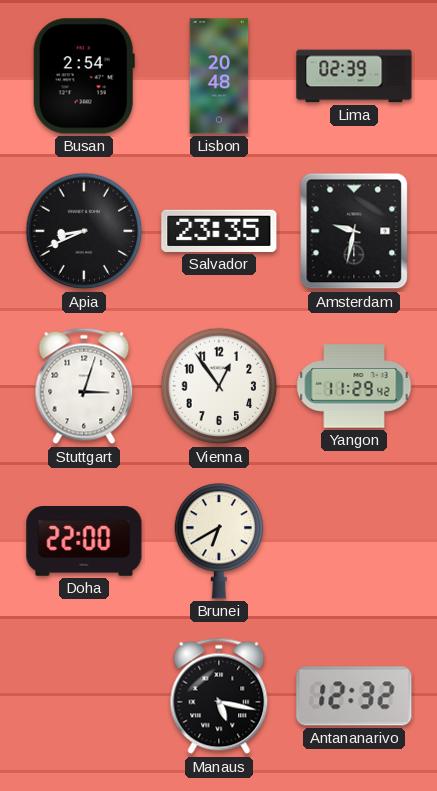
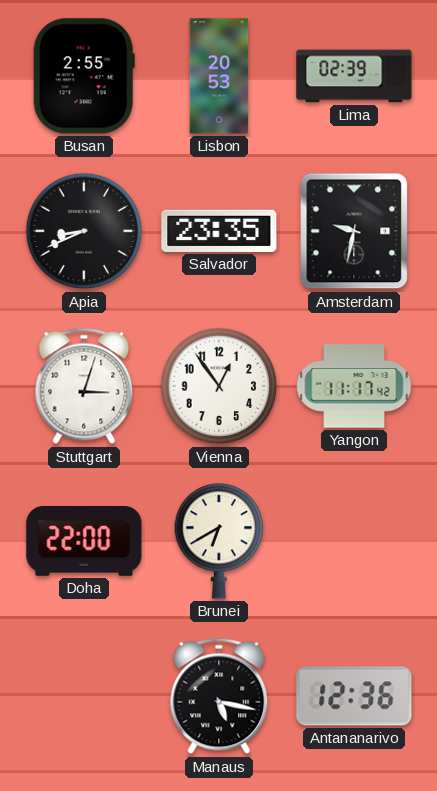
Busan: 2:54 -> 2:55 (84, 76)
Lisbon: 20:48 -> 20:53 (219, 76)
Yangon: 11:29 -> 11:17 (354, 386)
Antananarivo: 12:32 -> 12:36 (354, 696)
